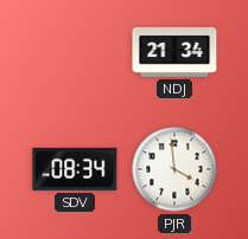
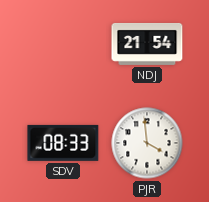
NDJ: 21:34 -> 21:54 (147, 44)
SDV: 08:34 -> 08:33 (63, 143)
